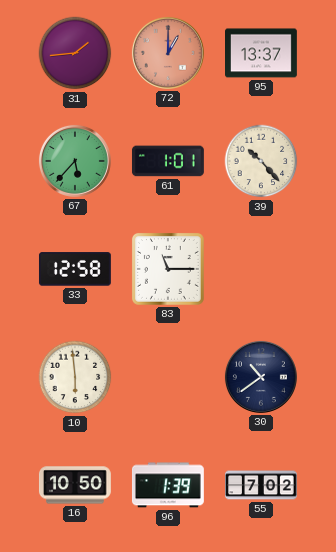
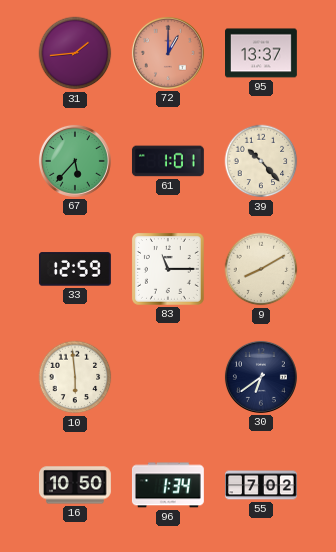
33: 12:58 -> 12:59 (75, 269)
9: none -> 8:10 (261, 269)
30: 10:39 -> 6:39 (261, 377)
96: 1:39 -> 1:34 (168, 485)
